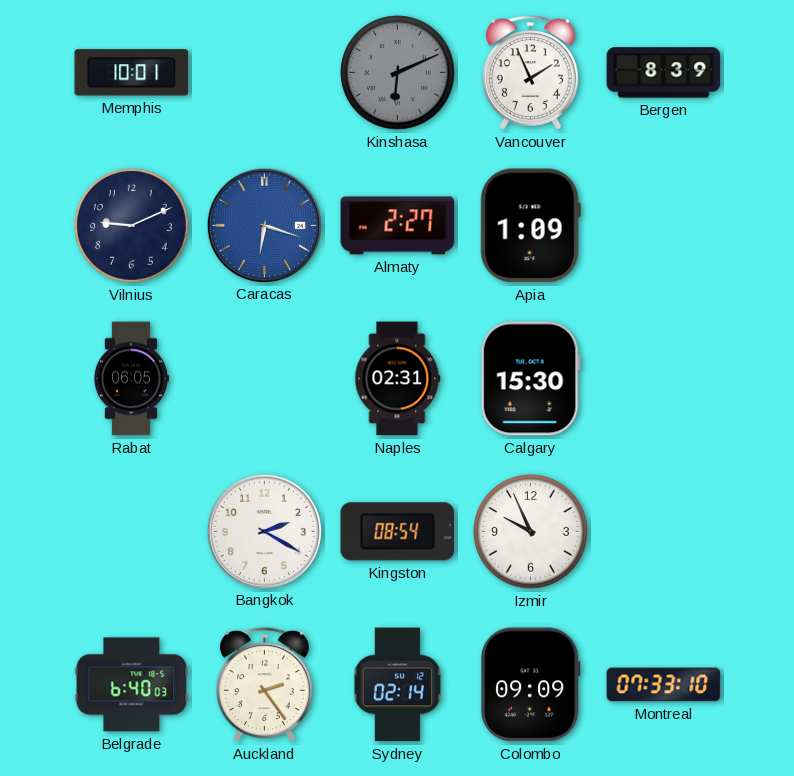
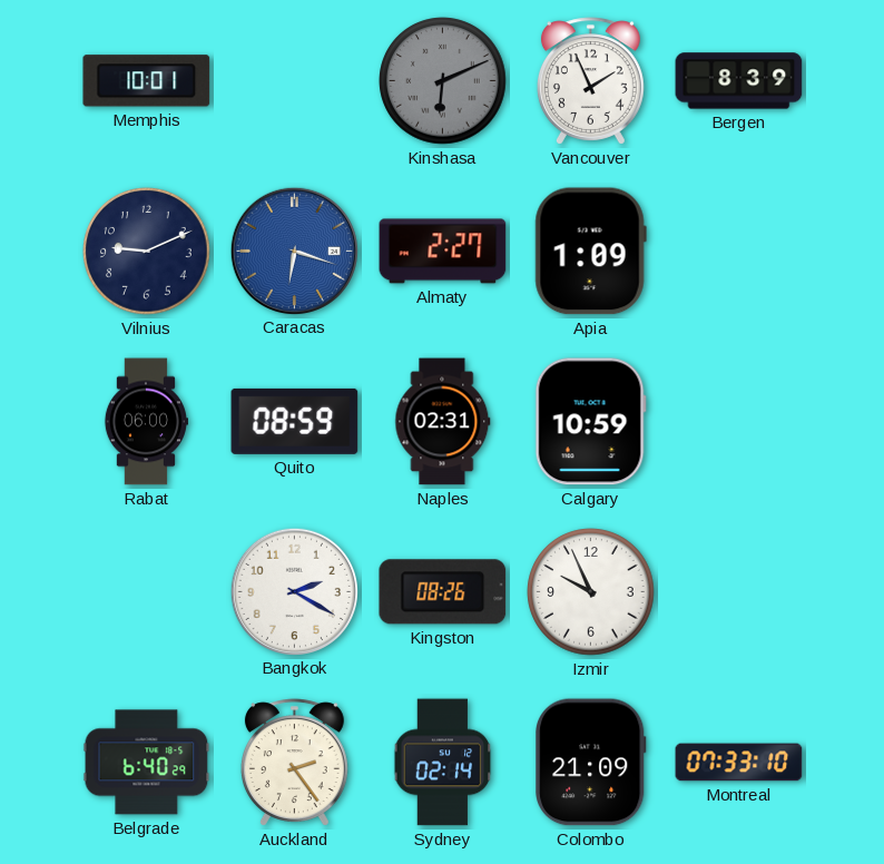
Rabat: 06:05 -> 06:00 (145, 422)
Quito: none -> 08:59 (295, 421)
Calgary: 15:30 -> 10:59 (590, 422)
Kingston: 08:54 -> 08:26 (443, 592)
Belgrade: 6:40:03 -> 6:40:29 (147, 763)
Colombo: 09:09 -> 21:09 (591, 763)
